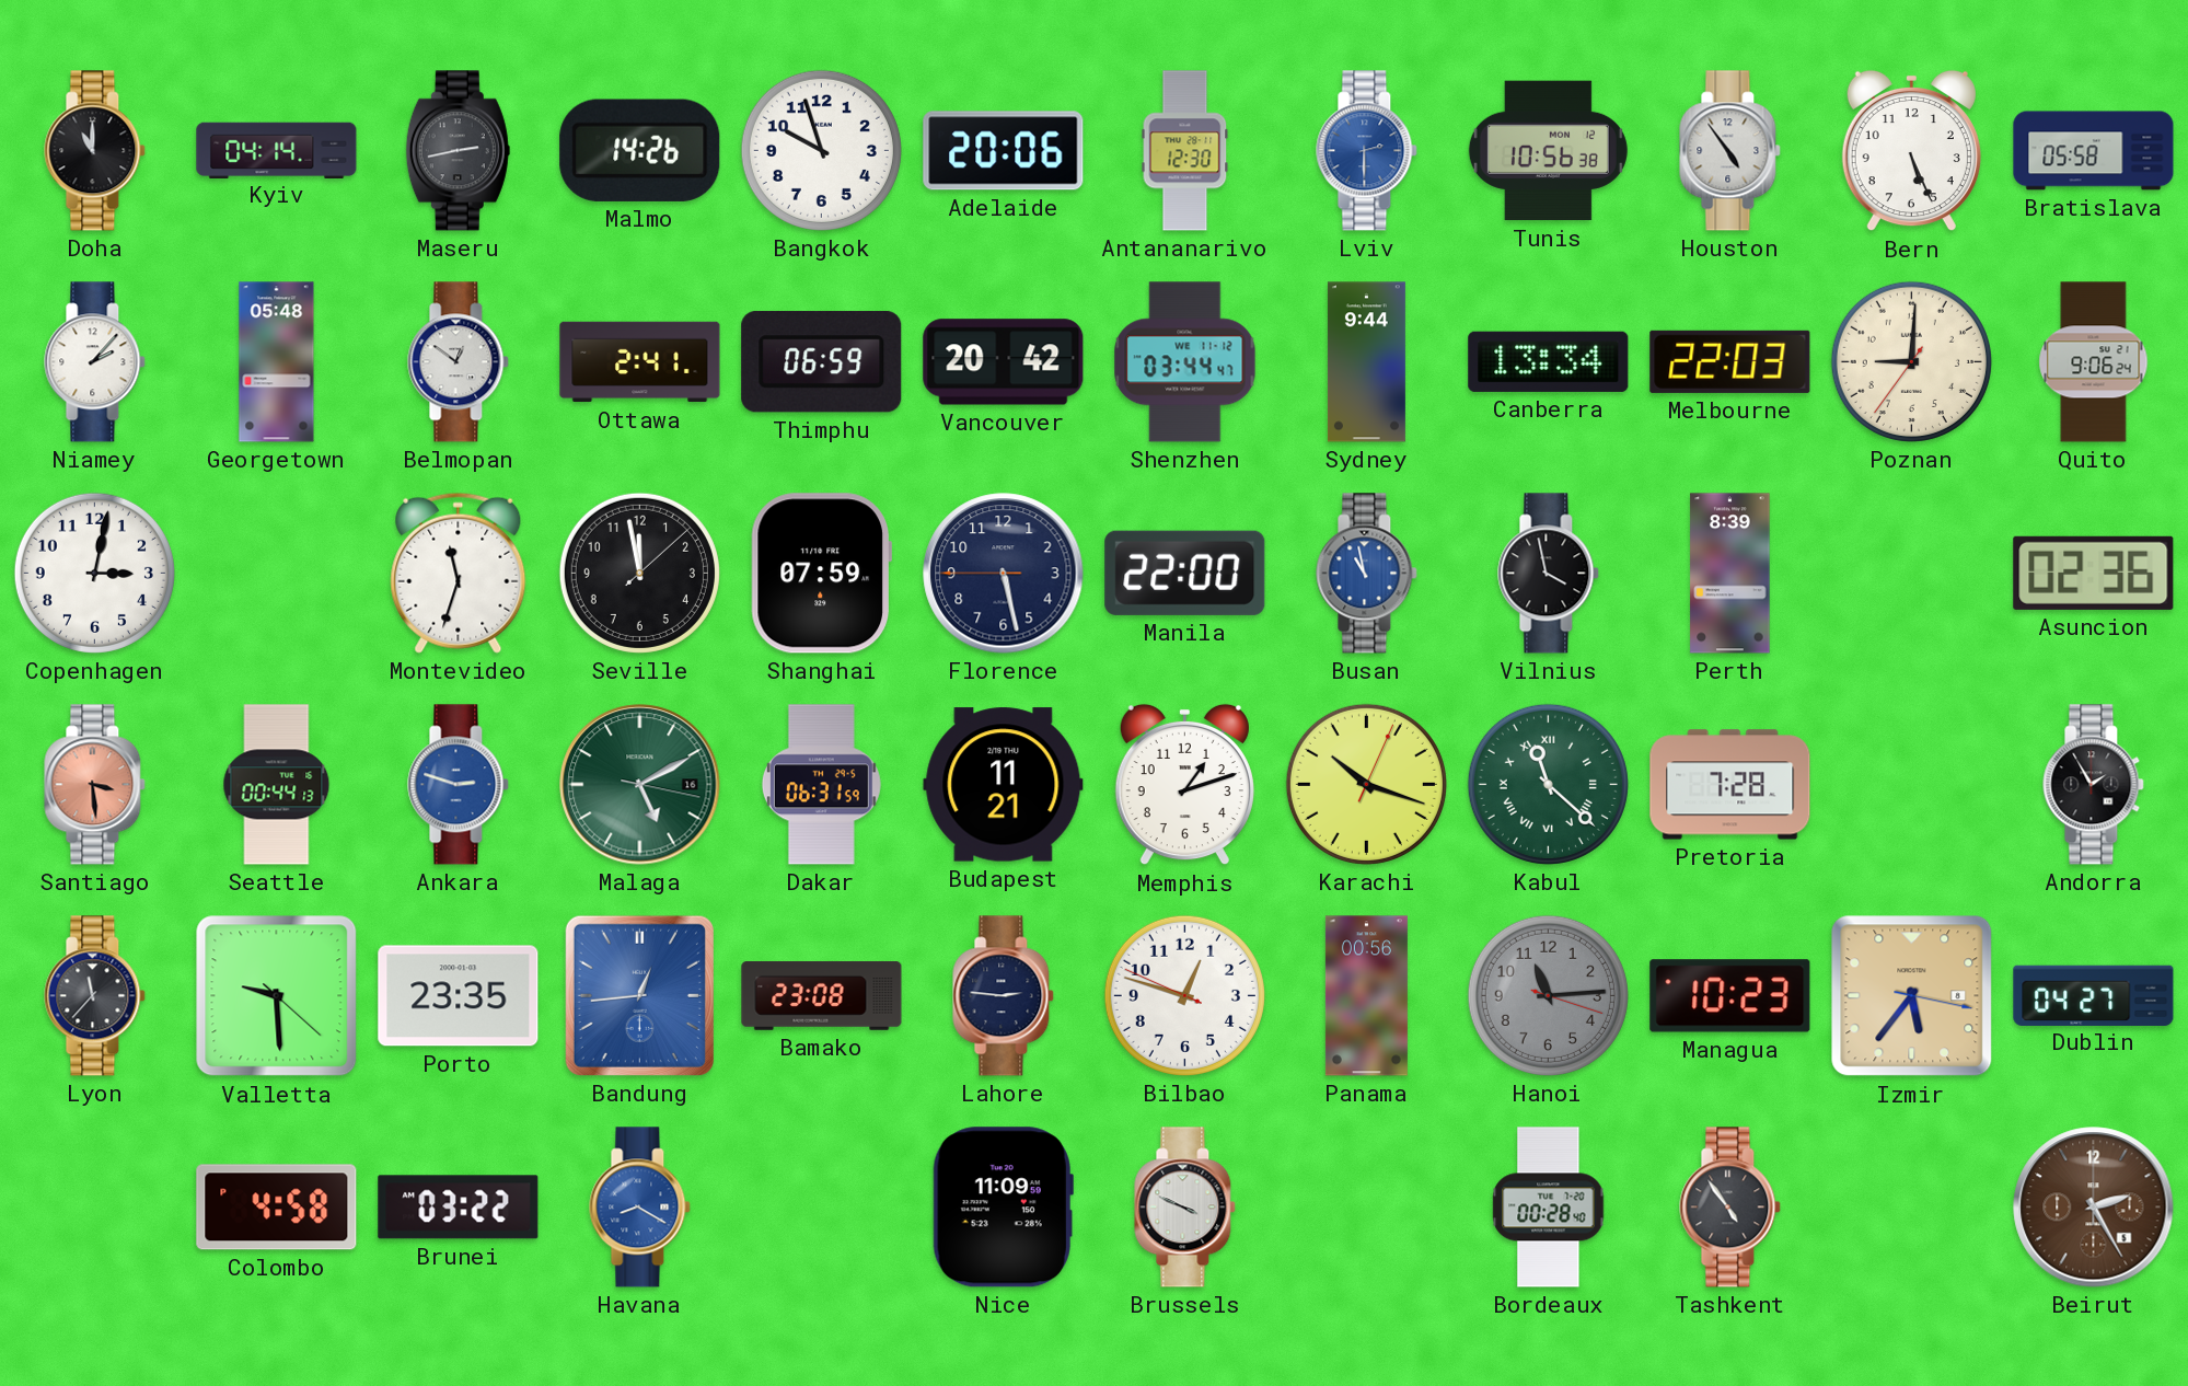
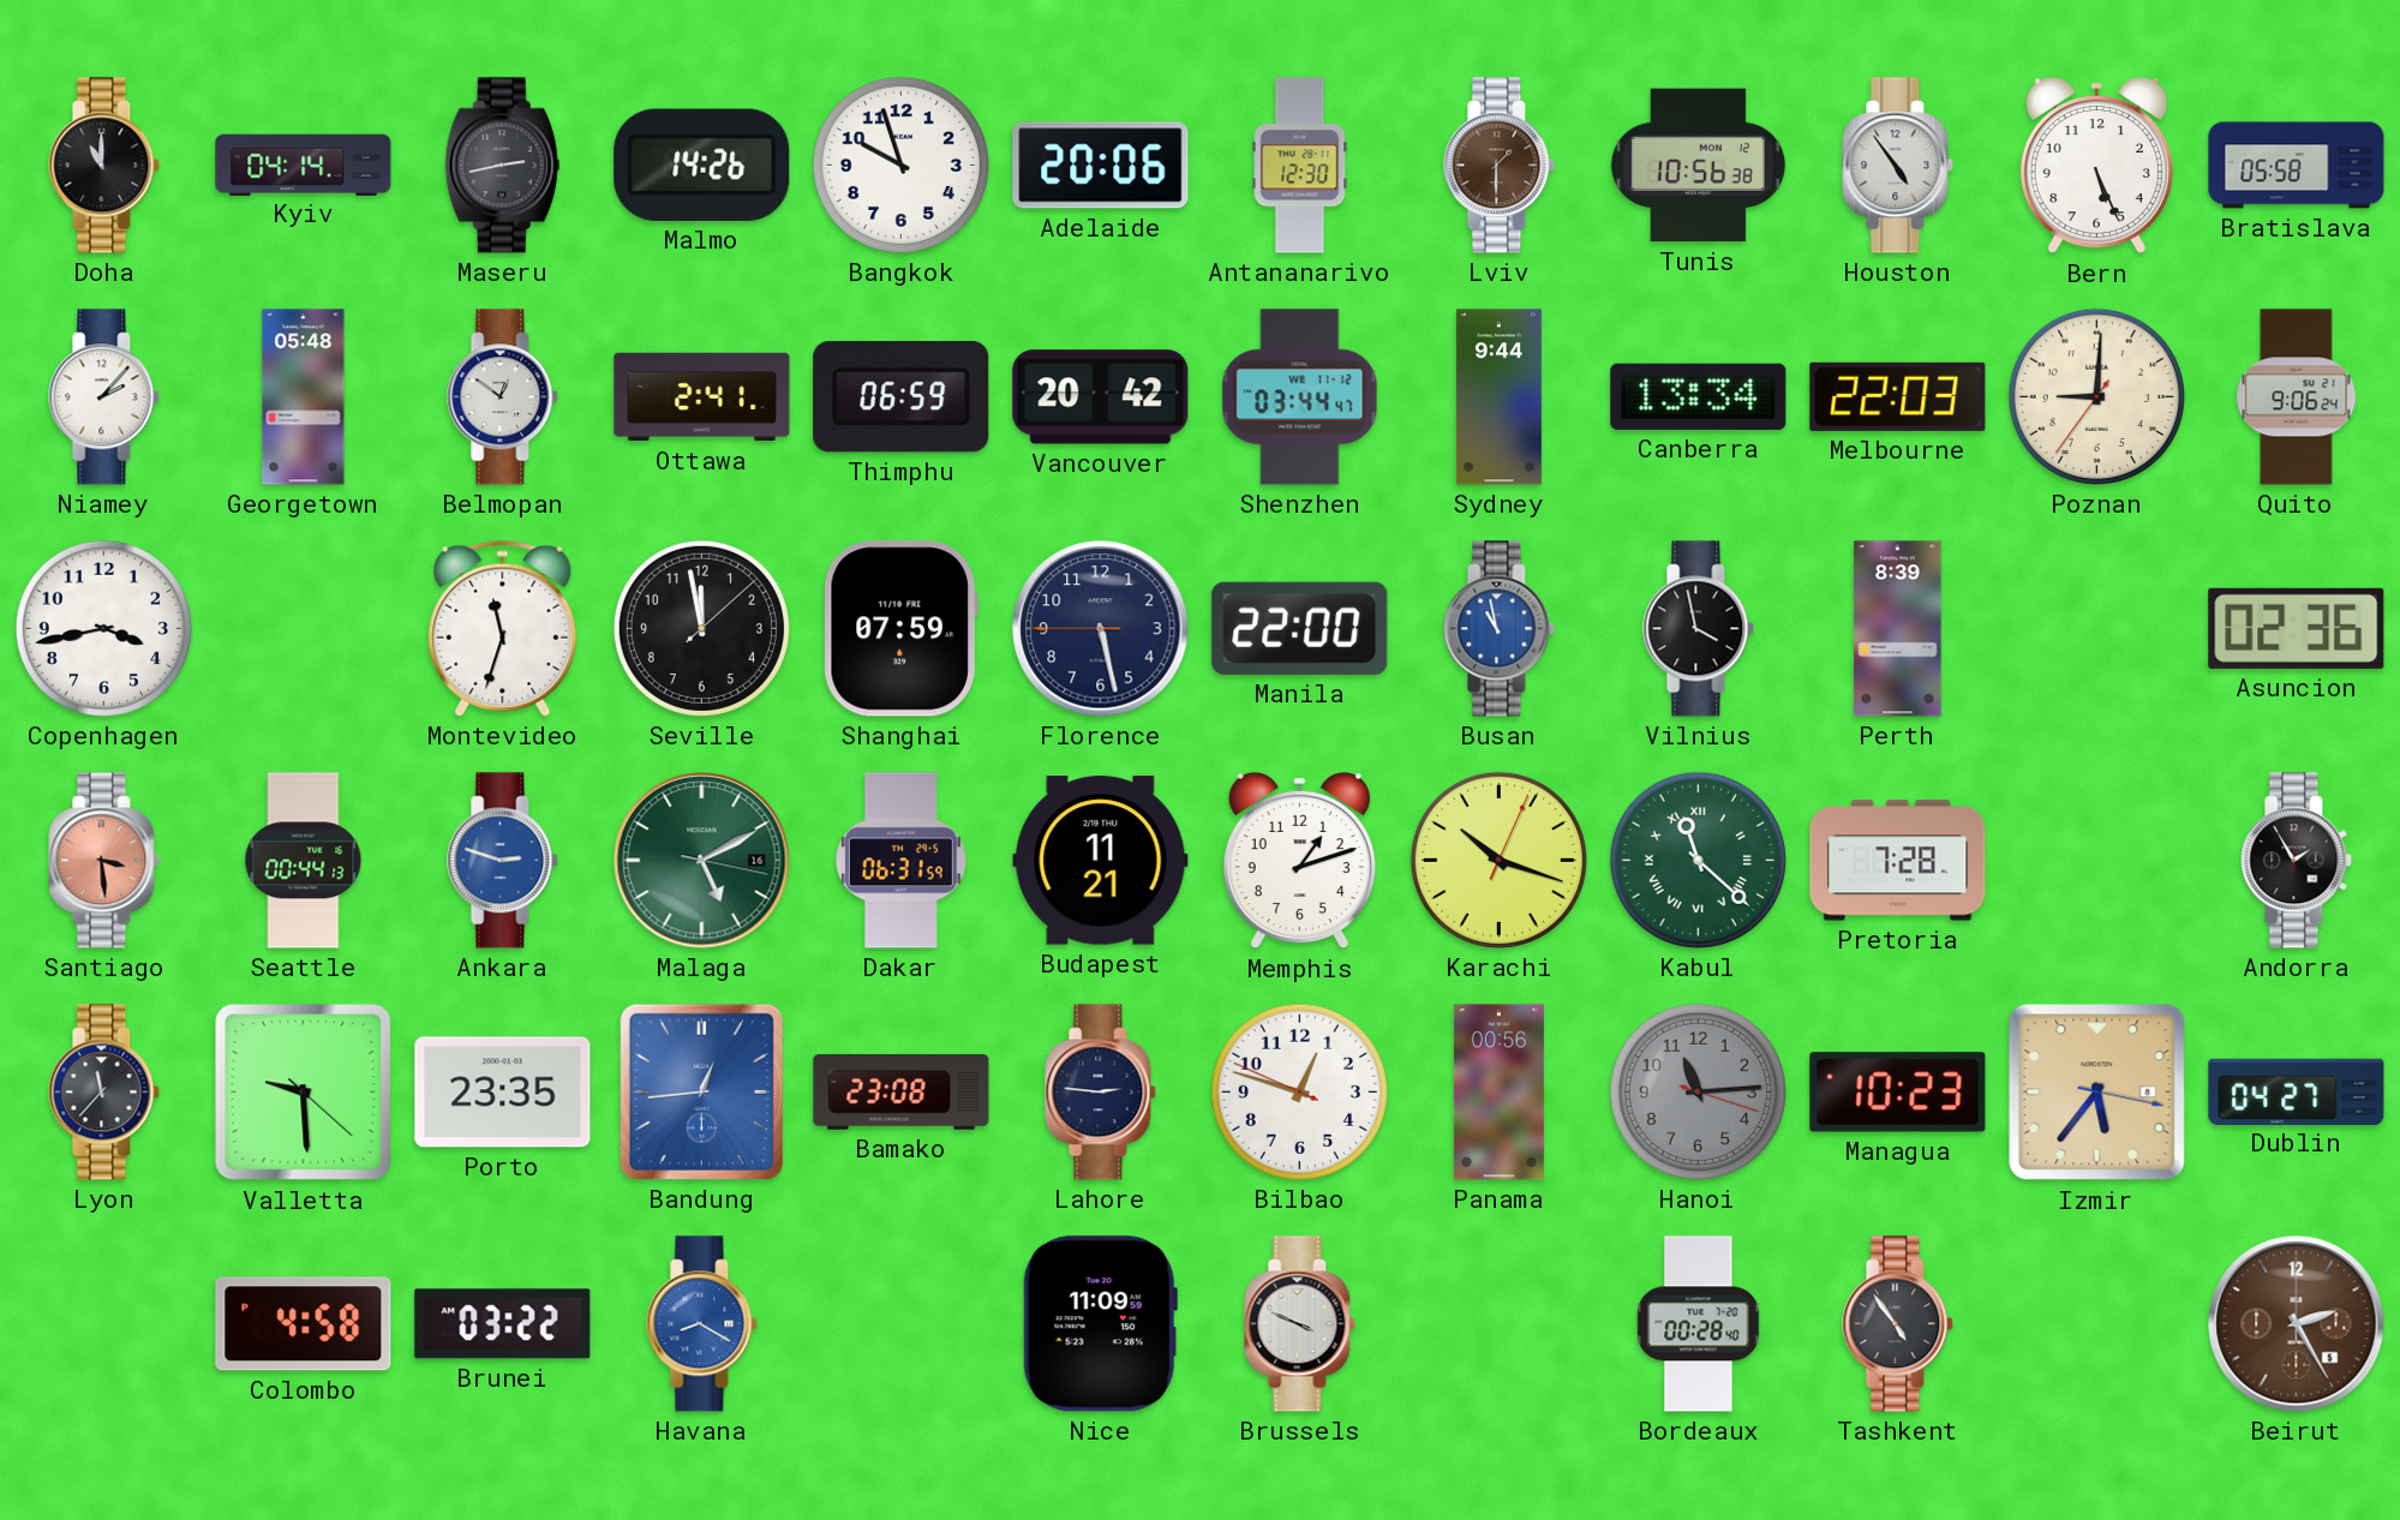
Lviv: 2:30 -> 1:30 (1500, 166)
Lviv dial: blue -> brown (1500, 166)
Copenhagen: 3:02 -> 3:43 (103, 628)
